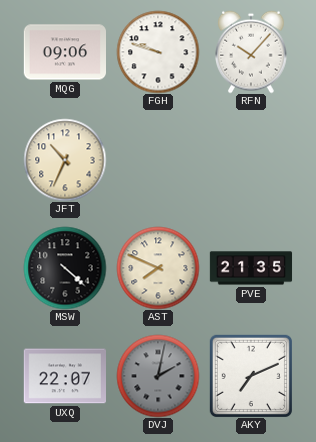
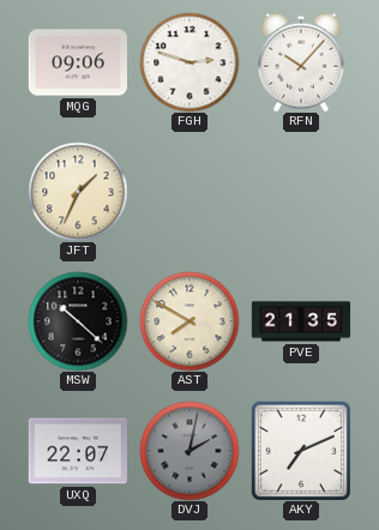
FGH: 9:48 -> 2:48 (189, 62)
JFT: 10:34 -> 1:34 (78, 192)
MSW: 4:22 -> 10:22 (78, 321)
AST: 7:49 -> 7:50 (189, 321)
